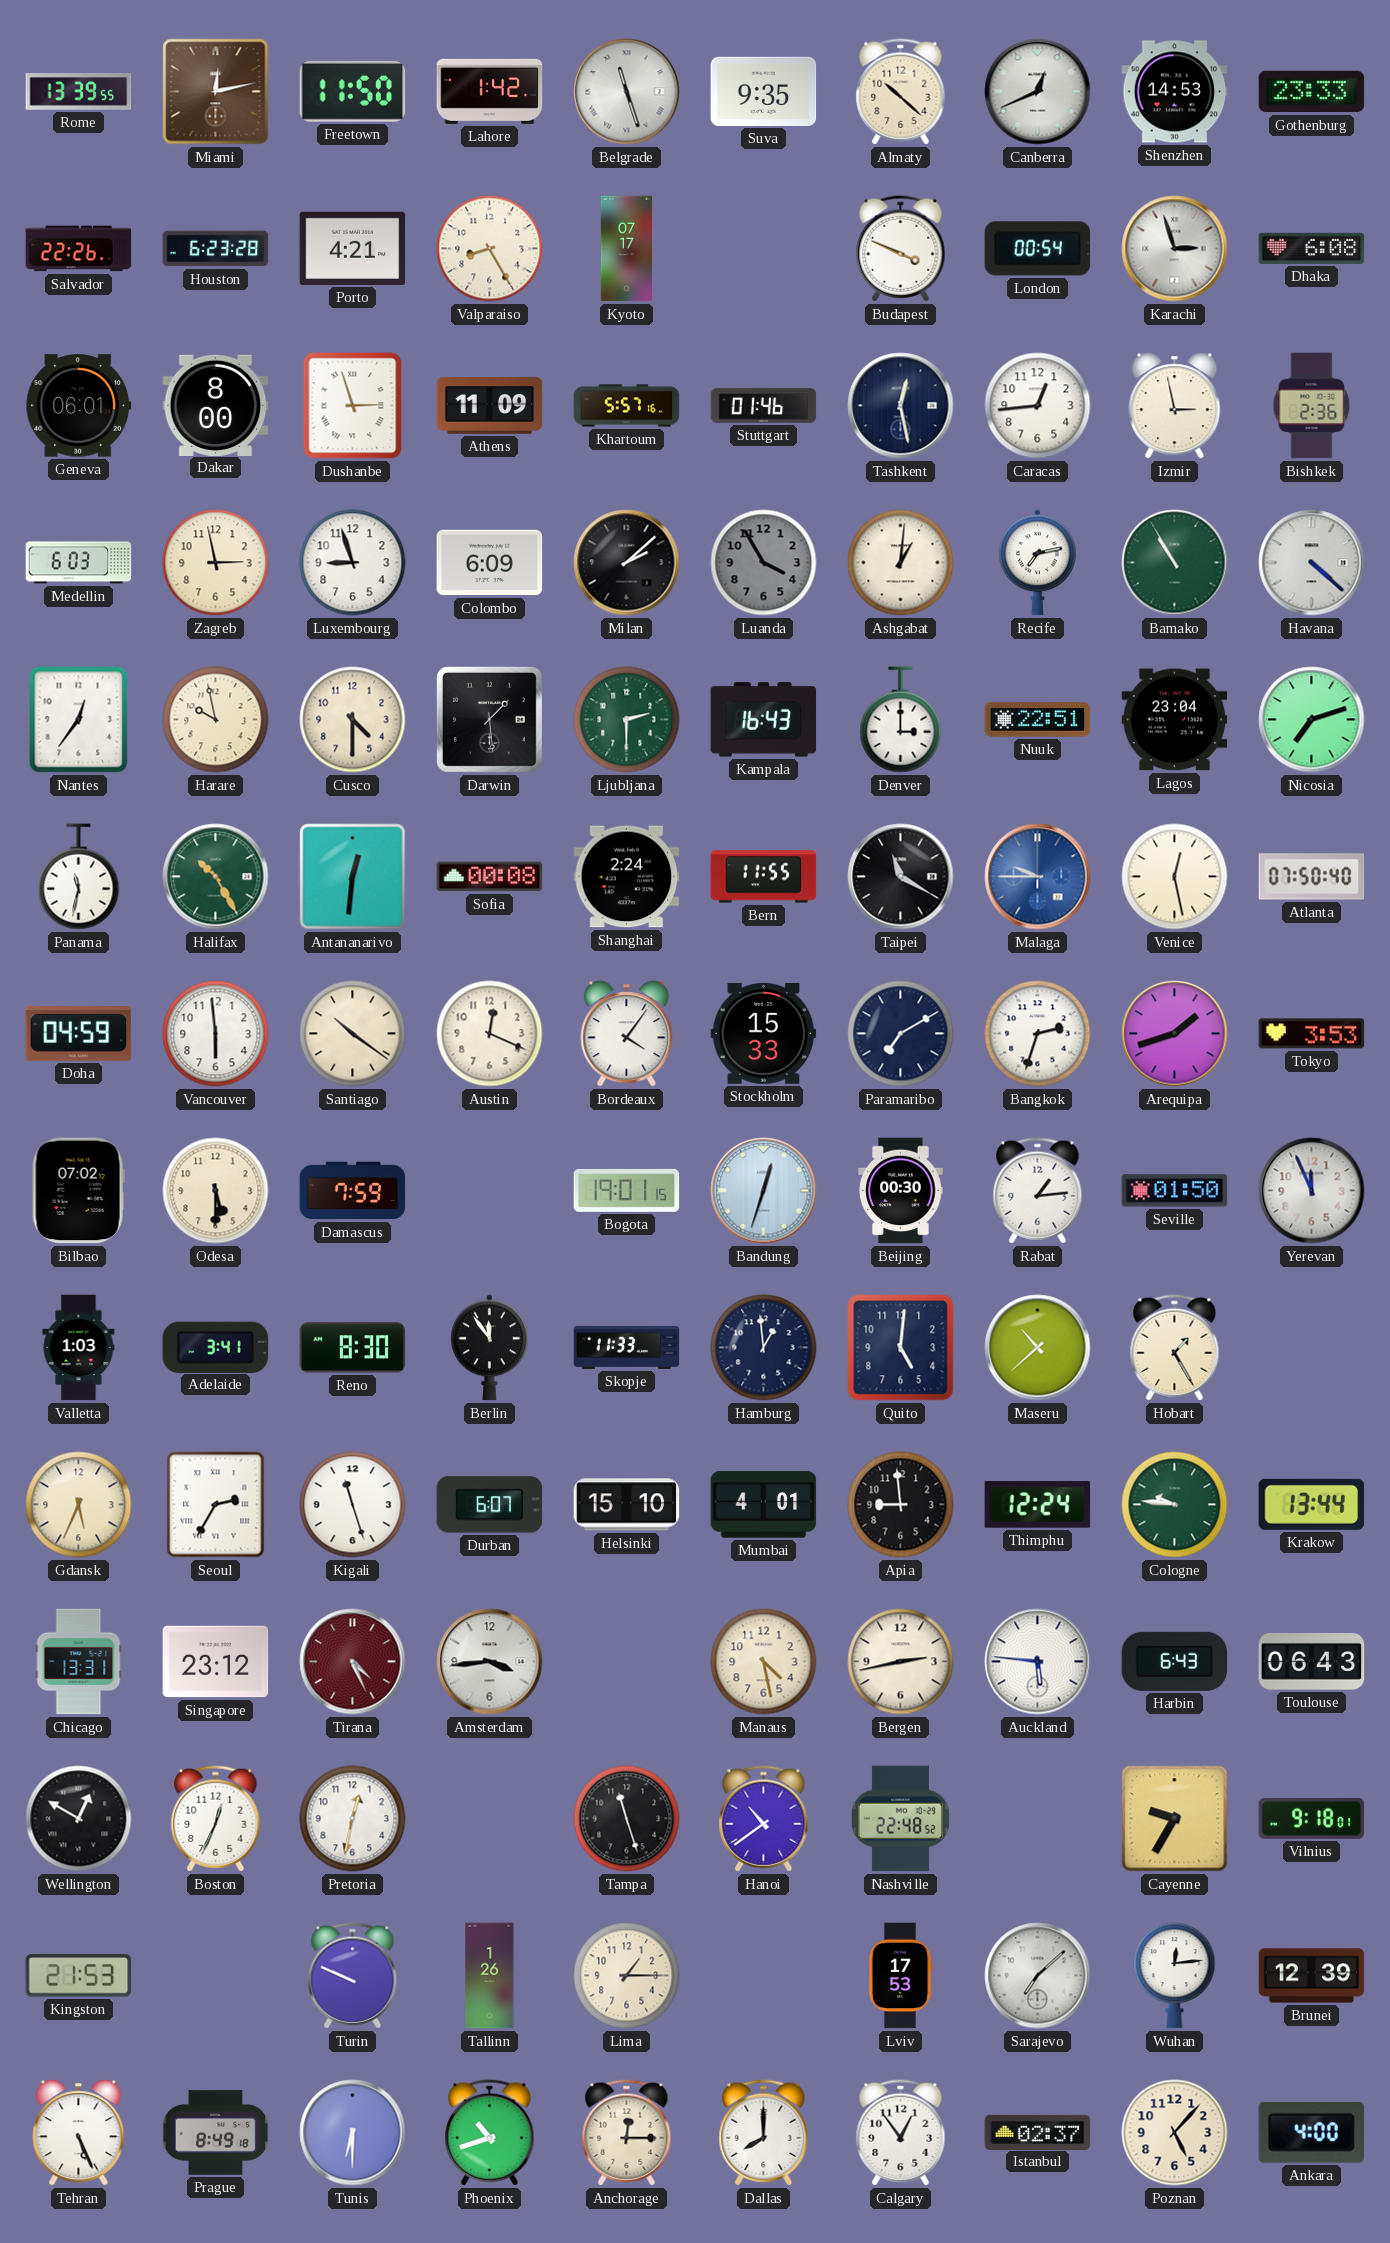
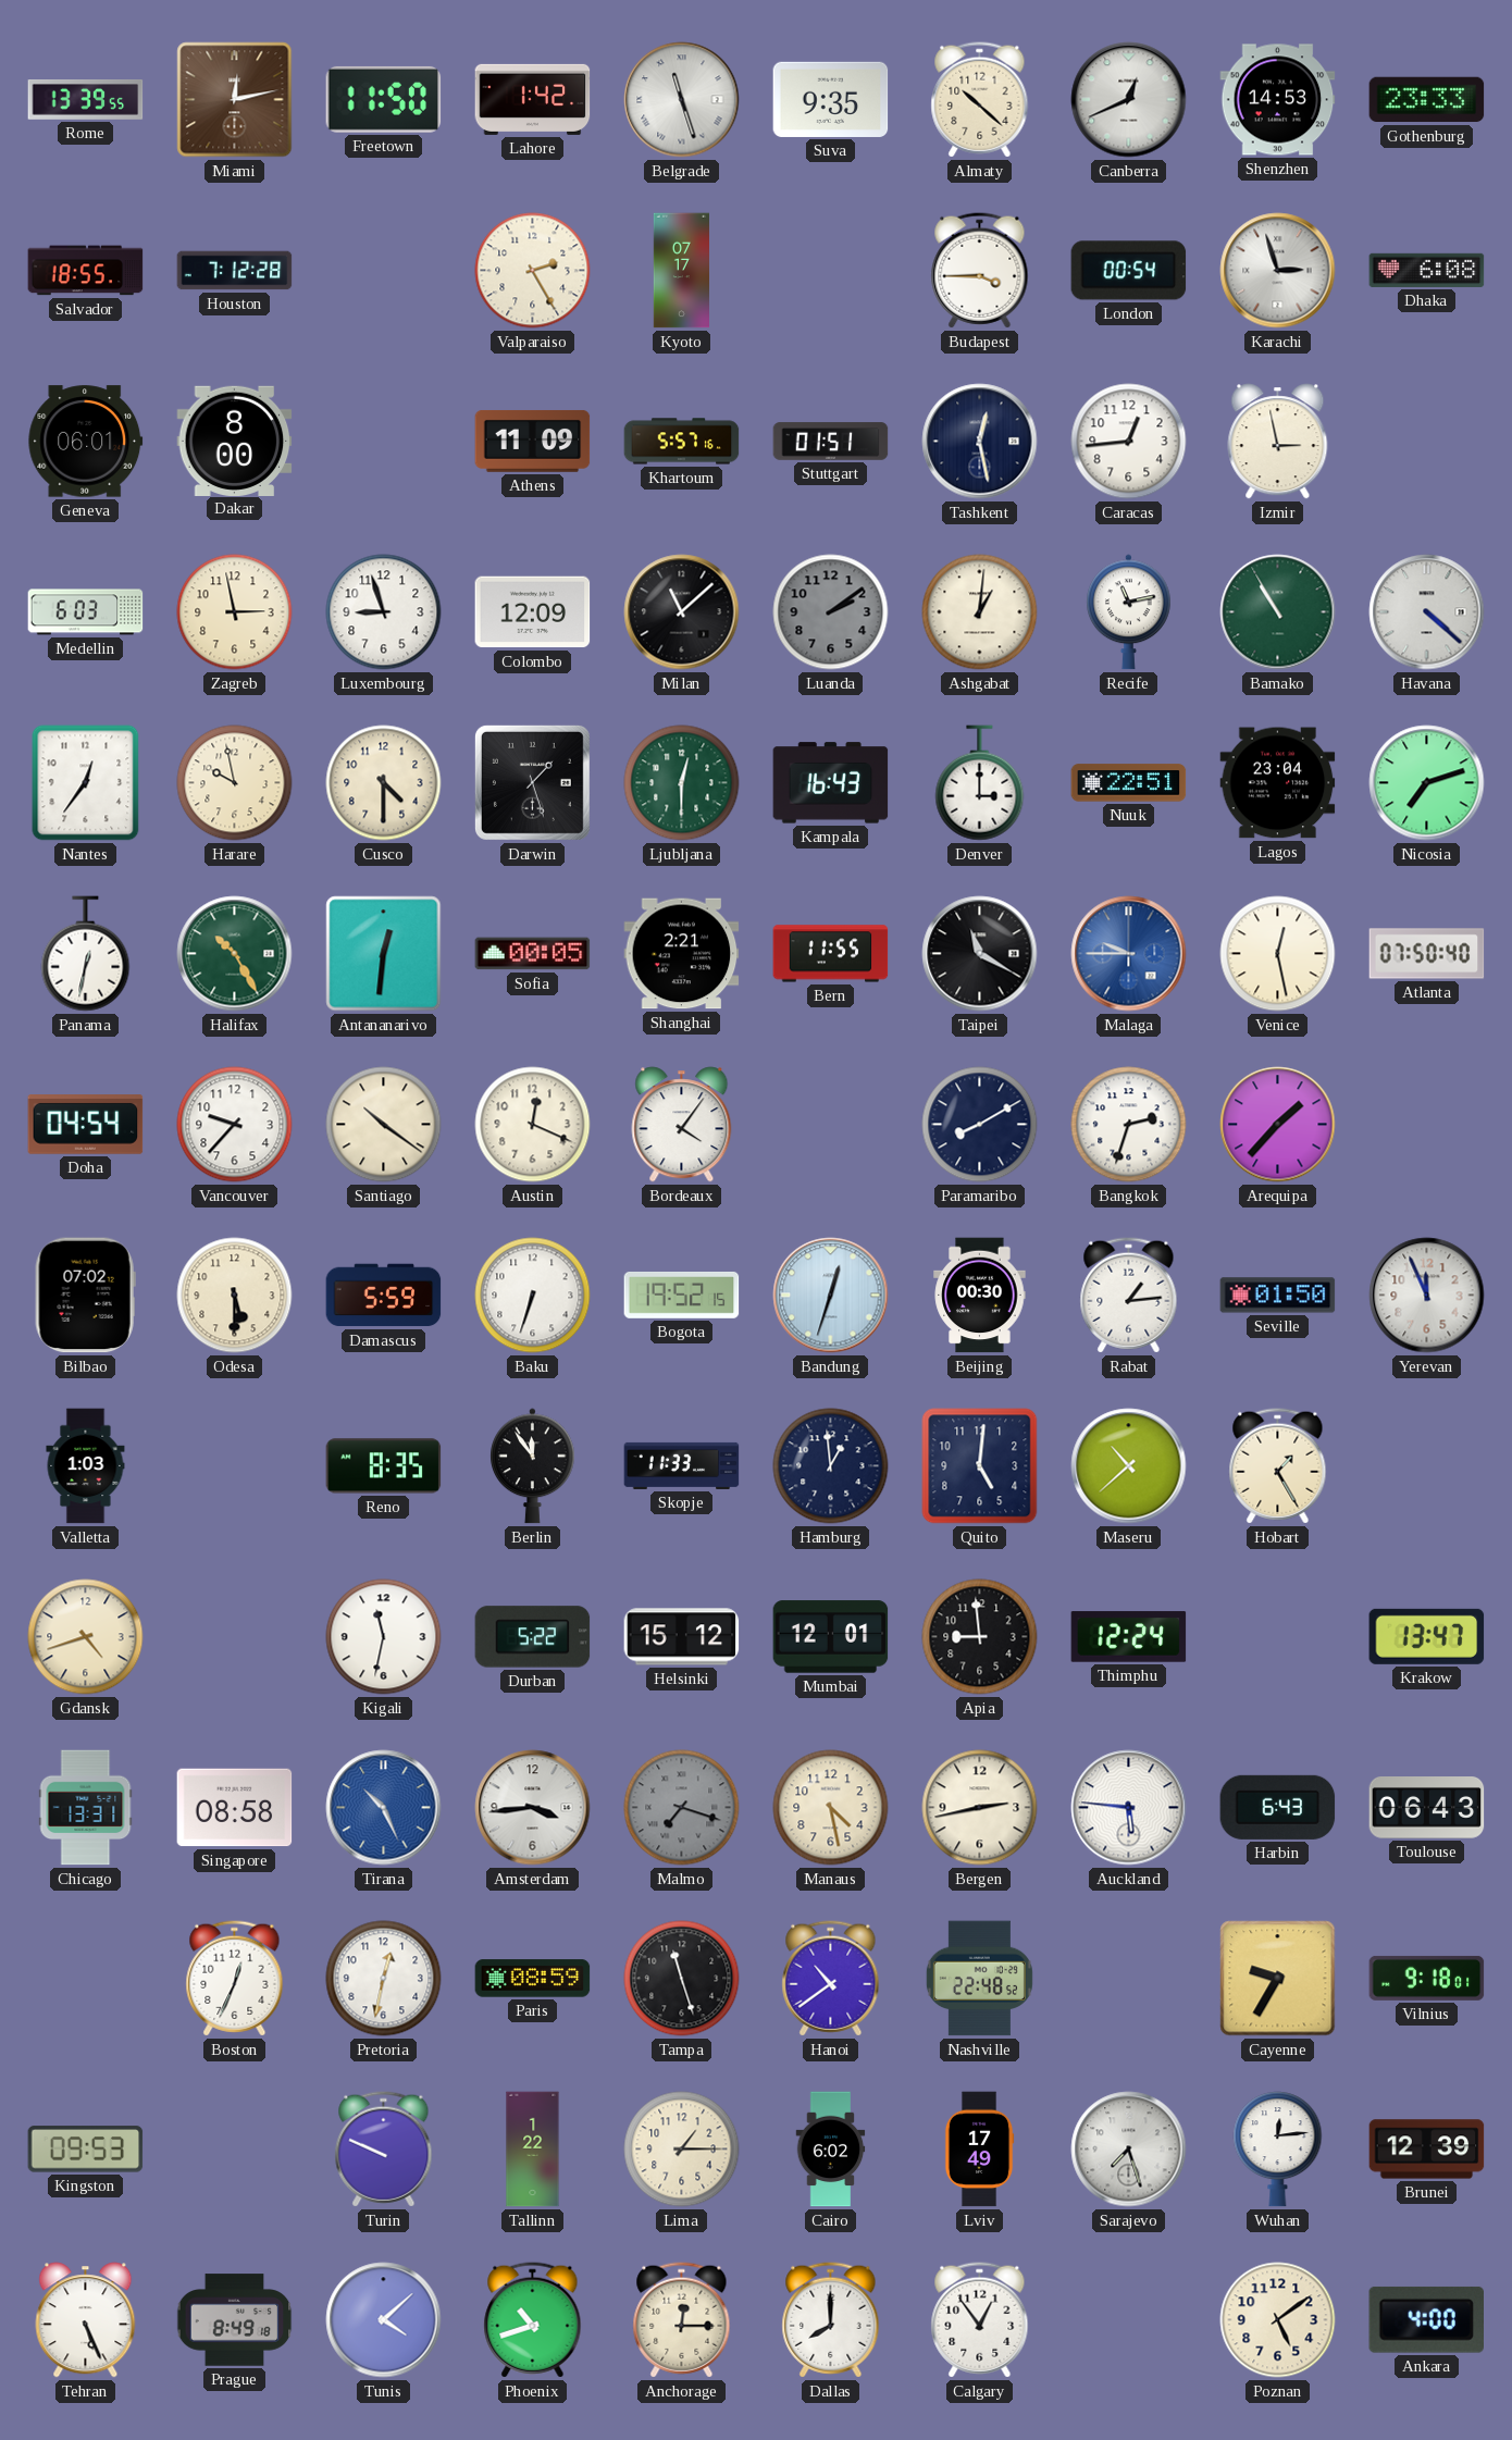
Salvador: 22:26 -> 18:55 (86, 271)
Houston: 6:23 -> 7:12 (235, 271)
Porto: 4:21 -> none (353, 248)
Valparaiso: 8:25 -> 2:25 (533, 271)
Budapest: 3:49 -> 3:45 (980, 271)
Dushanbe: 2:57 -> none (353, 406)
Stuttgart: 01:46 -> 01:51 (831, 442)
Bishkek: 2:36 -> none (1312, 406)
Colombo: 6:09 -> 12:09 (533, 612)
Milan: 2:08 -> 11:08 (682, 612)
Luanda: 3:55 -> 2:09 (831, 612)
Recife: 7:13 -> 11:13 (1129, 612)
Darwin: 1:29 -> 1:27 (532, 782)
Ljubljana: 2:30 -> 12:30 (682, 783)
Panama: 11:32 -> 12:32 (86, 954)
Sofia: 00:08 -> 00:05 (533, 954)
Shanghai: 2:24 -> 2:21 (682, 954)
Doha: 04:59 -> 04:54 (86, 1125)
Vancouver: 5:59 -> 9:37 (235, 1125)
Stockholm: 15:33 -> none (764, 1033)
Paramaribo: 7:10 -> 8:10 (980, 1125)
Arequipa: 1:42 -> 1:37 (1278, 1125)
Tokyo: 3:53 -> none (1312, 1034)
Damascus: 7:59 -> 5:59 (384, 1296)
Baku: none -> 6:33 (533, 1296)
Bogota: 19:01 -> 19:52 (682, 1296)
Adelaide: 3:41 -> none (216, 1347)
Reno: 8:30 -> 8:35 (384, 1466)
Gdansk: 5:34 -> 4:42 (86, 1637)
Seoul: 2:35 -> none (216, 1505)
Kigali: 11:27 -> 11:32 (384, 1637)
Durban: 6:07 -> 5:22 (533, 1637)
Helsinki: 15:10 -> 15:12 (682, 1637)
Mumbai: 4:01 -> 12:01 (831, 1637)
Cologne: 9:46 -> none (1175, 1505)
Krakow: 13:44 -> 13:47 (1427, 1636)
Singapore: 23:12 -> 08:58 (235, 1808)
Tirana: 4:26 -> 10:26 (384, 1808)
Tirana dial: burgundy -> blue (384, 1808)
Malmo: none -> 7:18 (682, 1808)
Wellington: 12:50 -> none (79, 1819)
Paris: none -> 08:59 (533, 1979)
Kingston: 21:53 -> 09:53 (86, 2150)
Tallinn: 1:26 -> 1:22 (533, 2150)
Cairo: none -> 6:02 (831, 2150)
Lviv: 17:53 -> 17:49 (979, 2150)
Sarajevo: 7:08 -> 7:27 (1129, 2150)
Tunis: 6:30 -> 4:08 (384, 2320)
Istanbul: 02:37 -> none (1038, 2132)
Poznan: 5:07 -> 5:09 (1278, 2320)
